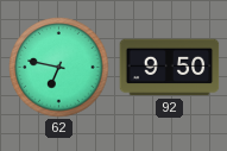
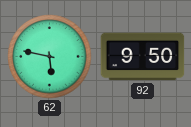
62: 6:47 -> 5:47 (50, 57)
